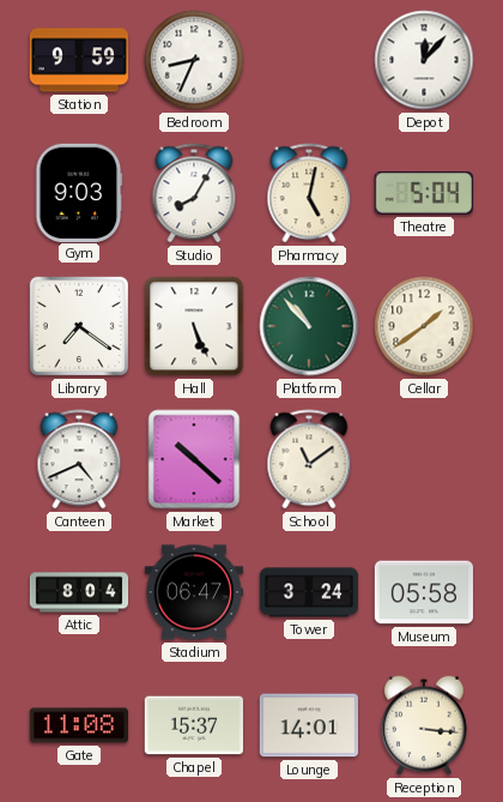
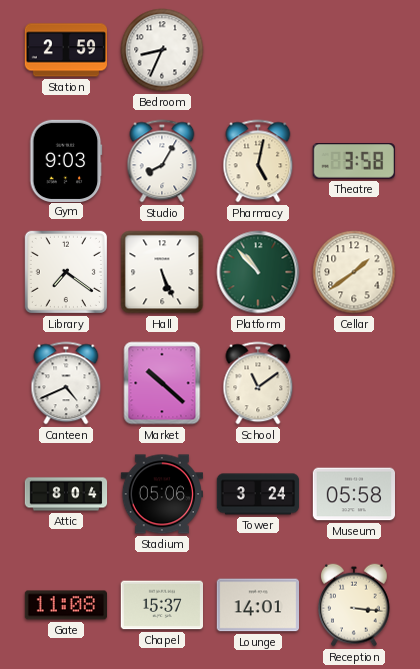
Station: 9:59 -> 2:59 (65, 50)
Depot: 12:07 -> none (424, 60)
Theatre: 5:04 -> 3:58 (354, 161)
Stadium: 06:47 -> 05:06 (161, 494)
